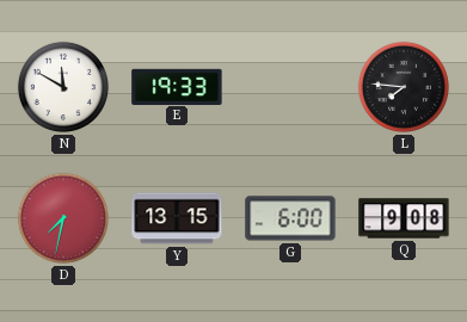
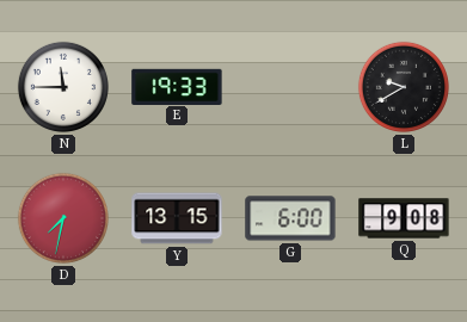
N: 11:50 -> 11:45 (63, 87)
L: 7:46 -> 9:40 (404, 87)
